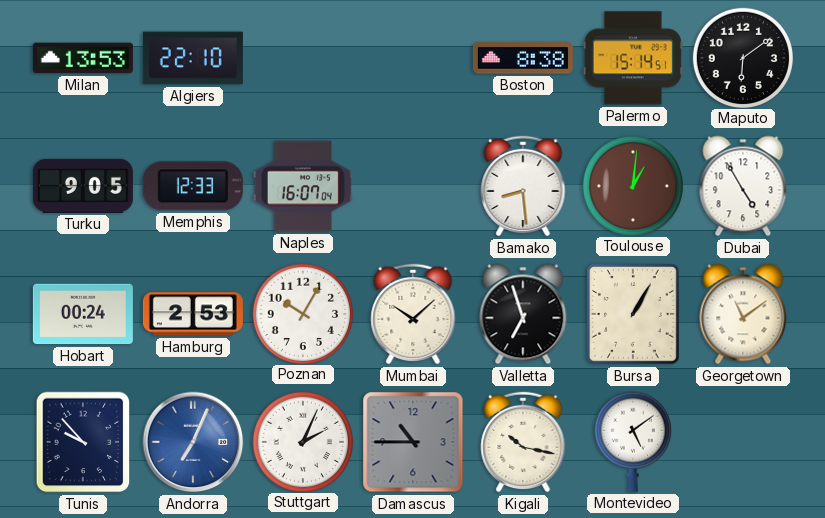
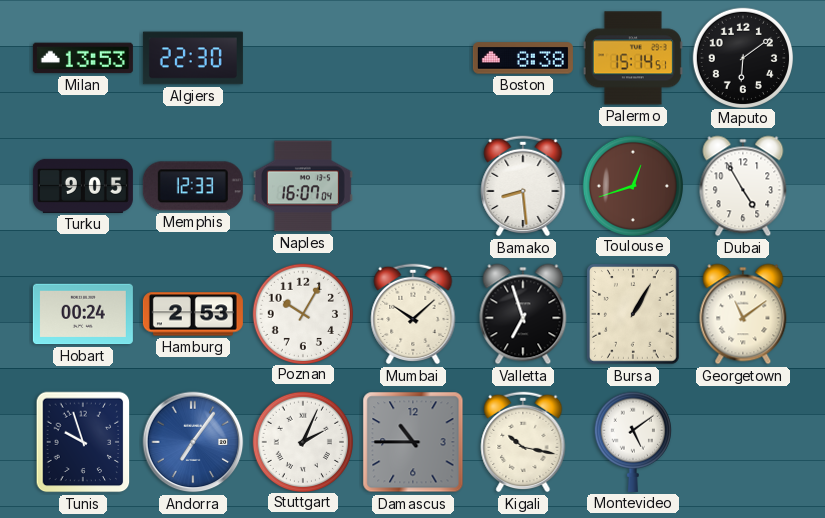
Algiers: 22:10 -> 22:30 (193, 58)
Toulouse: 1:01 -> 12:42 (632, 185)
Tunis: 9:53 -> 9:57 (83, 442)
Andorra: 7:04 -> 7:06 (193, 442)
